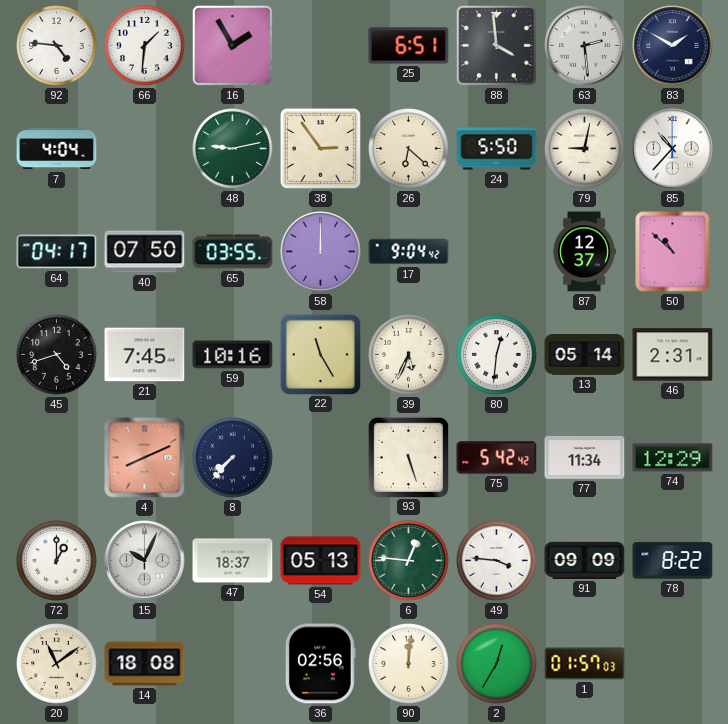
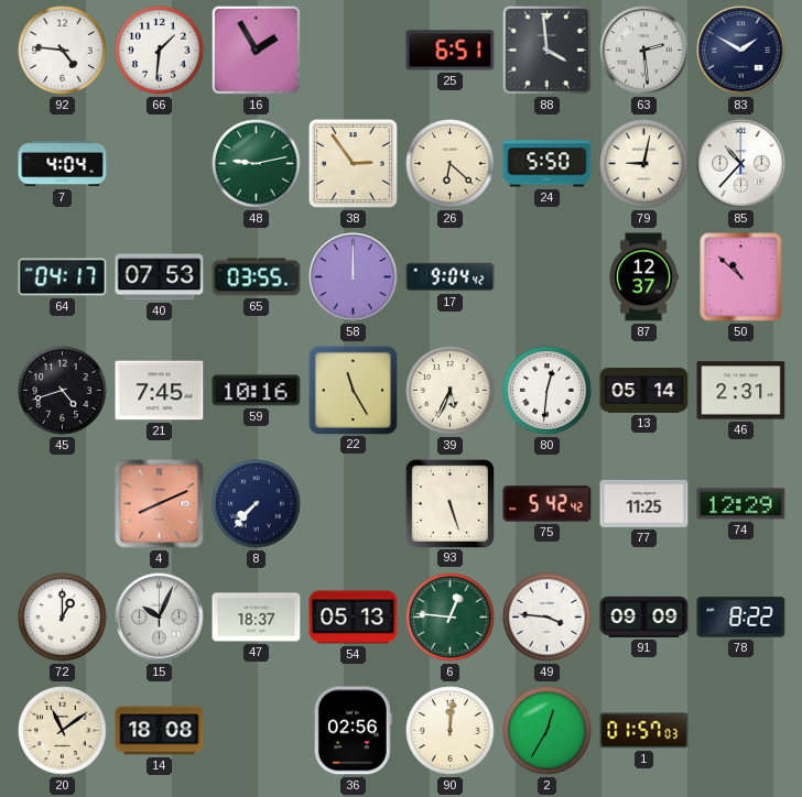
40: 07:50 -> 07:53 (160, 277)
77: 11:34 -> 11:25 (644, 503)
